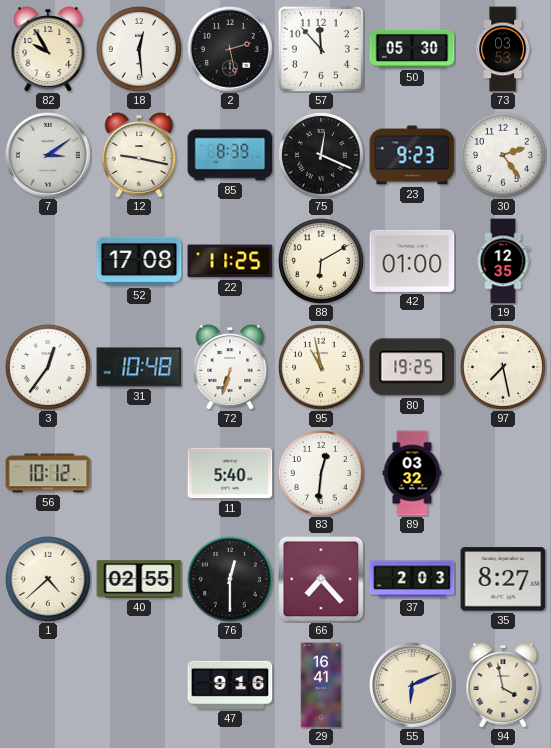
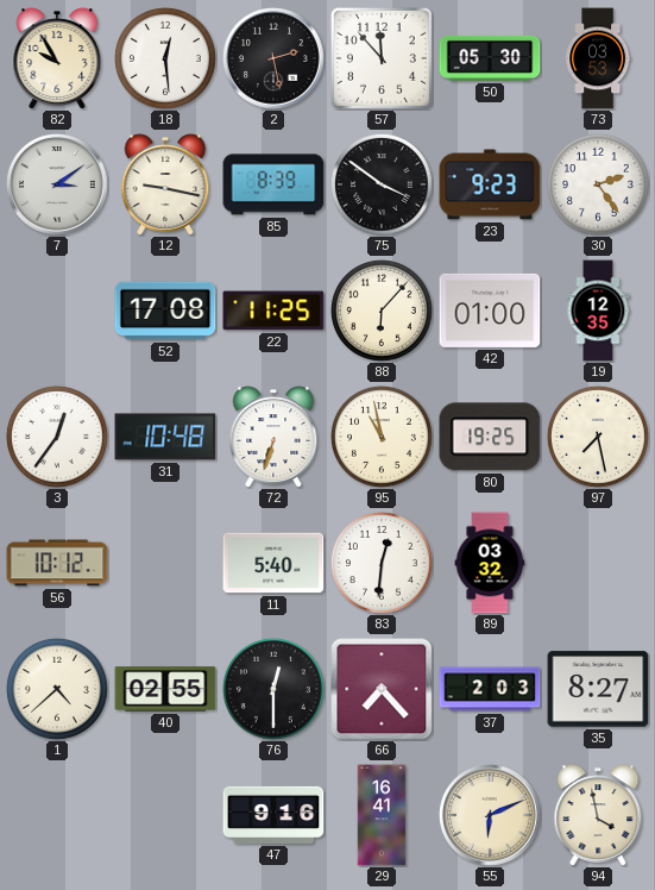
75: 12:19 -> 3:51 (382, 184)
88: 6:10 -> 6:07 (382, 311)
